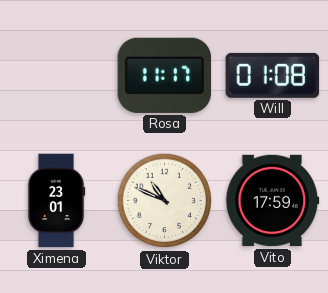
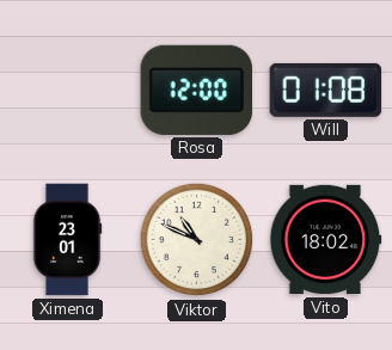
Rosa: 11:17 -> 12:00 (197, 90)
Vito: 17:59 -> 18:02 (325, 240)
